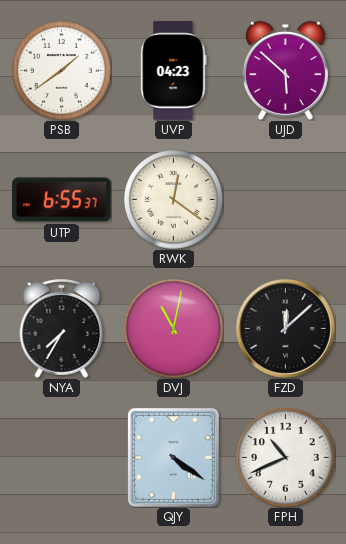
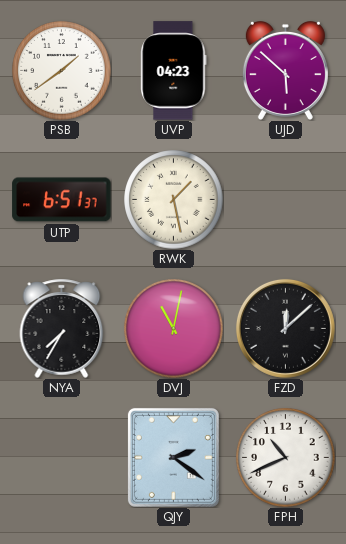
UTP: 6:55 -> 6:51 (62, 200)
RWK: 12:21 -> 1:28 (174, 200)
QJY: 4:21 -> 2:21 (173, 457)
